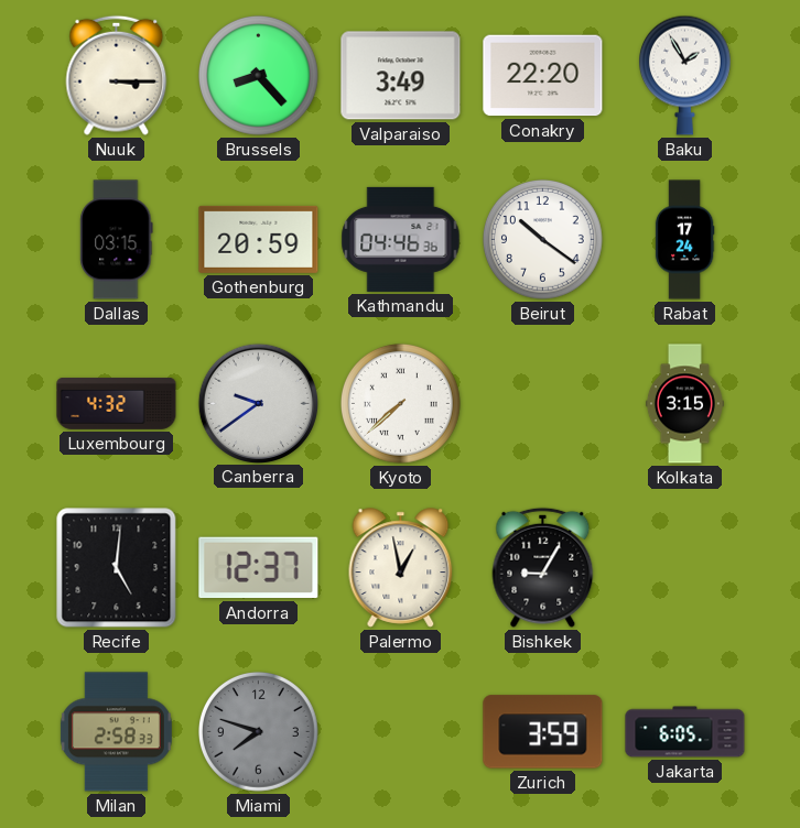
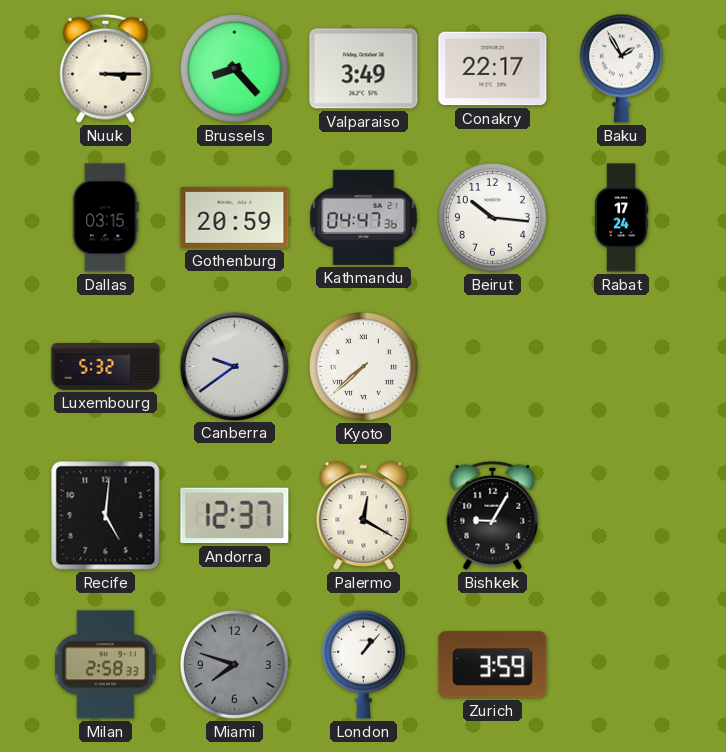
Conakry: 22:20 -> 22:17 (493, 69)
Kathmandu: 04:46 -> 04:47 (364, 217)
Beirut: 10:21 -> 10:16 (493, 218)
Luxembourg: 4:32 -> 5:32 (106, 367)
Kolkata: 3:15 -> none (684, 404)
Palermo: 12:58 -> 12:20 (364, 516)
London: none -> 1:07 (363, 664)
Jakarta: 6:05 -> none (685, 732)
